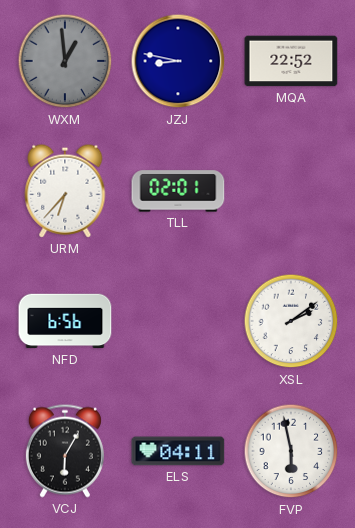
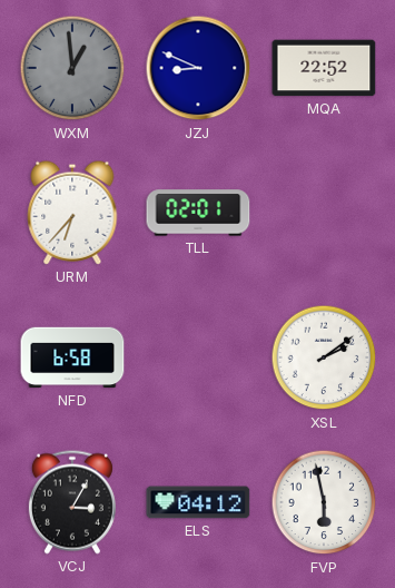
JZJ: 8:47 -> 8:49 (198, 68)
NFD: 6:56 -> 6:58 (72, 357)
VCJ: 6:05 -> 3:05 (72, 502)
ELS: 04:11 -> 04:12 (198, 502)
